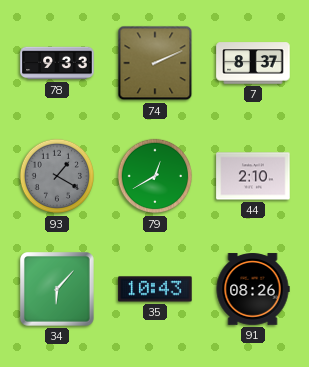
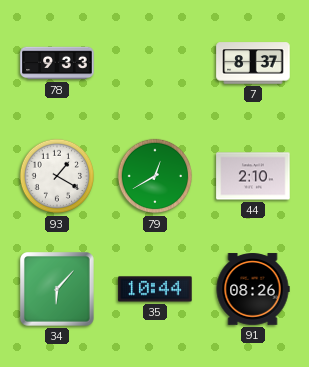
74: 2:11 -> none (155, 63)
93 dial: grey -> white (57, 176)
35: 10:43 -> 10:44 (155, 289)
